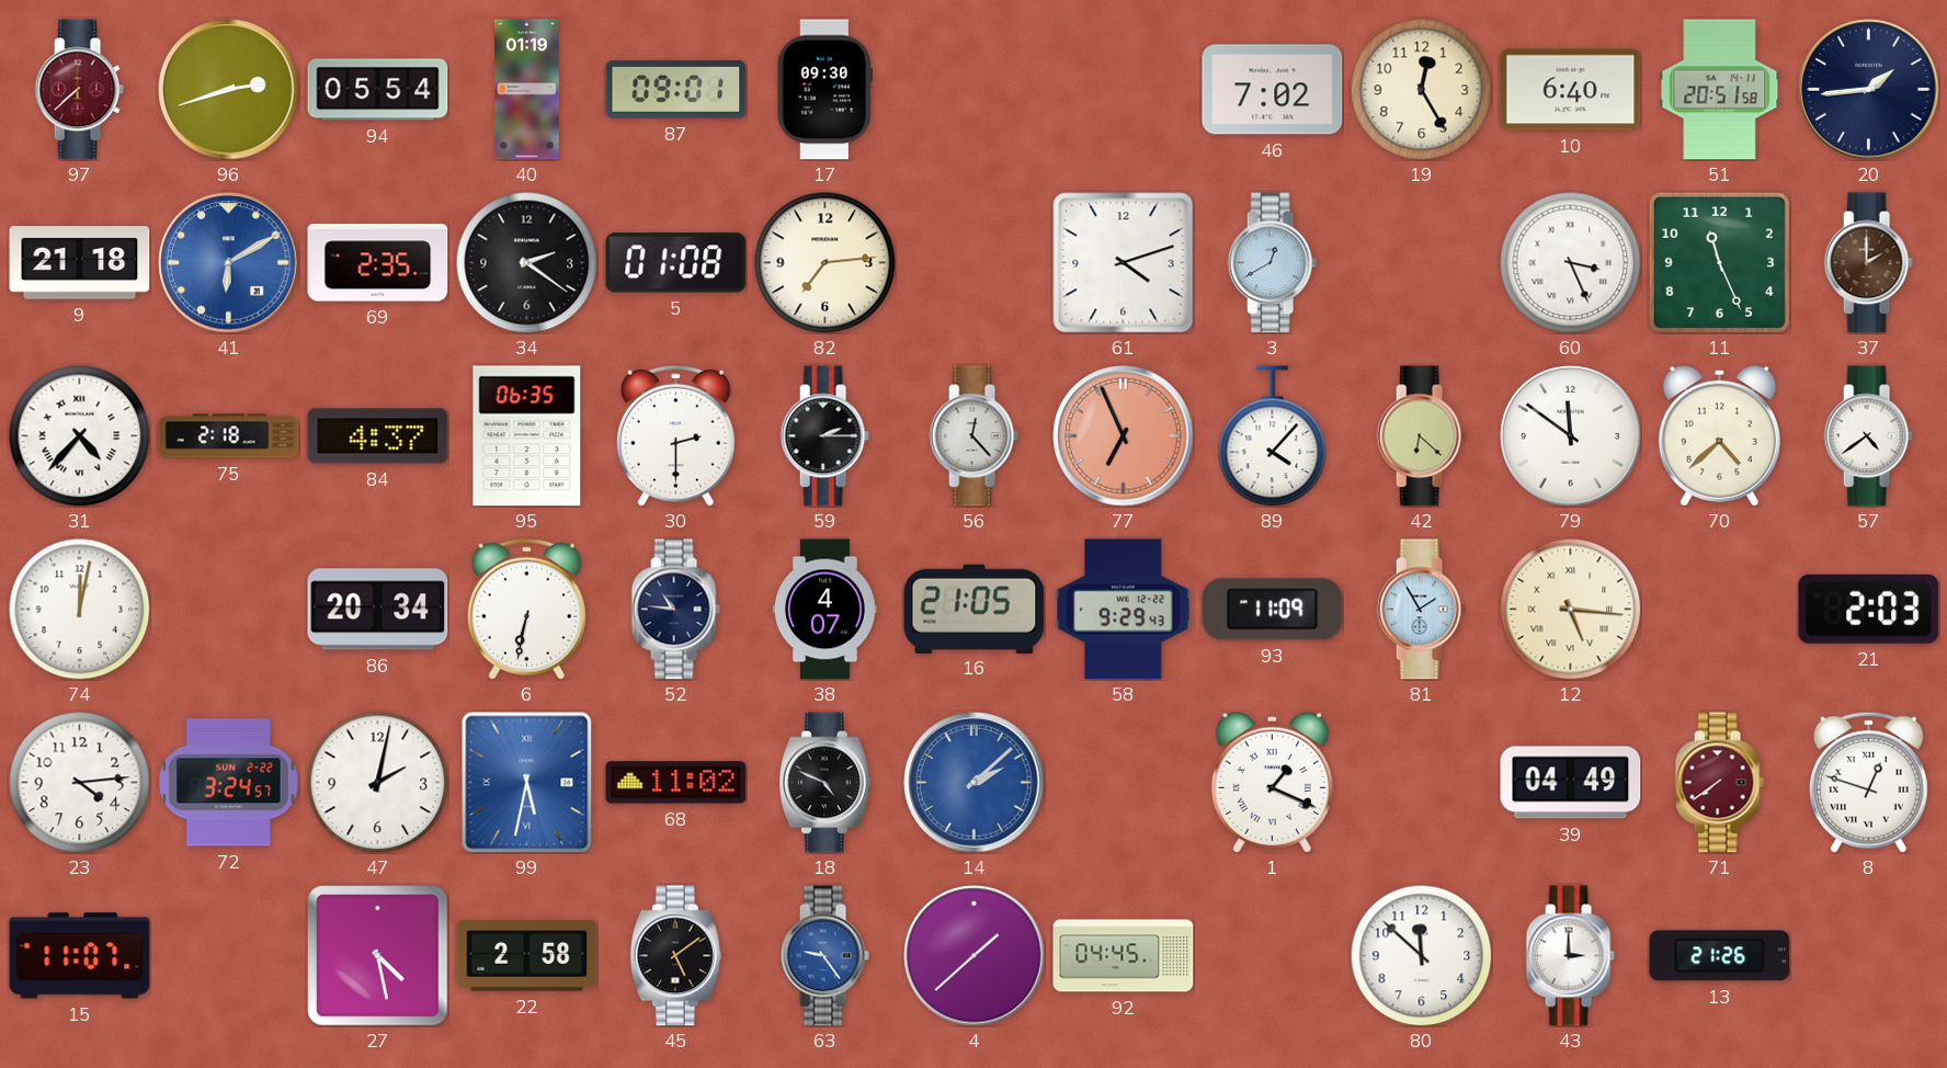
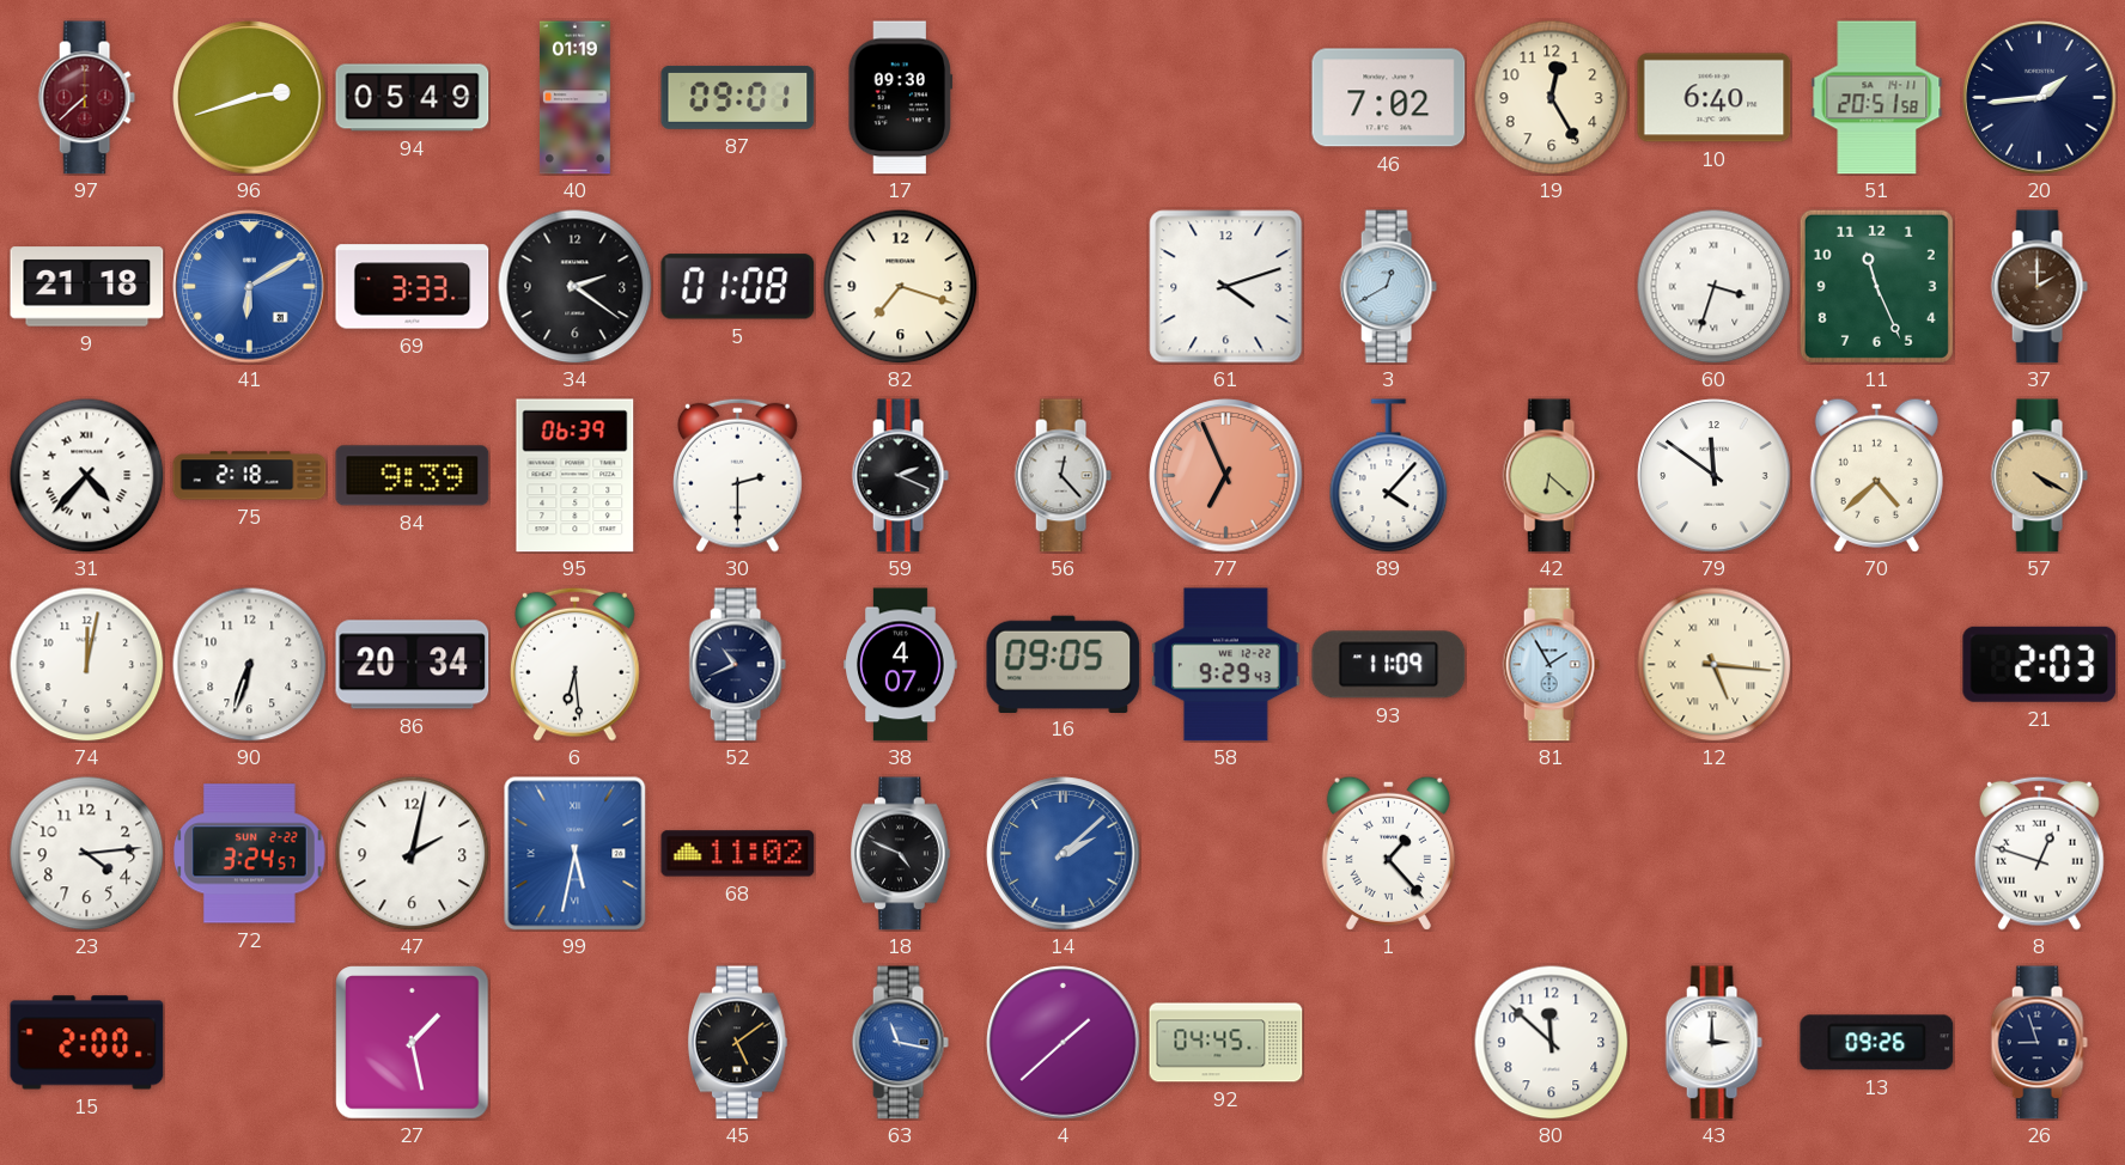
94: 05:54 -> 05:49 (413, 98)
69: 2:35 -> 3:33 (413, 287)
82: 7:14 -> 7:18 (900, 286)
60: 3:26 -> 3:33 (1713, 286)
84: 4:37 -> 9:39 (413, 476)
95: 06:35 -> 06:39 (576, 476)
59: 2:15 -> 2:19 (900, 476)
57: 4:39 -> 4:20 (2039, 476)
57 dial: white -> champagne (2039, 476)
90: none -> 6:33 (249, 664)
6: 6:32 -> 6:29 (574, 664)
52: 10:46 -> 10:41 (737, 665)
16: 21:05 -> 09:05 (1064, 664)
1: 1:19 -> 1:23 (1388, 853)
39: 04:49 -> none (1571, 783)
71: 7:39 -> none (1719, 783)
15: 11:07 -> 2:00 (87, 1043)
27: 4:28 -> 1:28 (413, 1043)
22: 2:58 -> none (527, 956)
63: 9:24 -> 11:17 (900, 1043)
13: 21:26 -> 09:26 (1877, 1043)
26: none -> 8:57 (2039, 1043)
